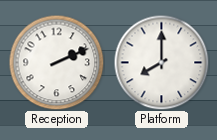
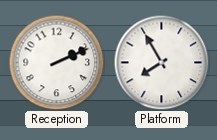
Platform: 8:00 -> 7:55 (161, 62)
